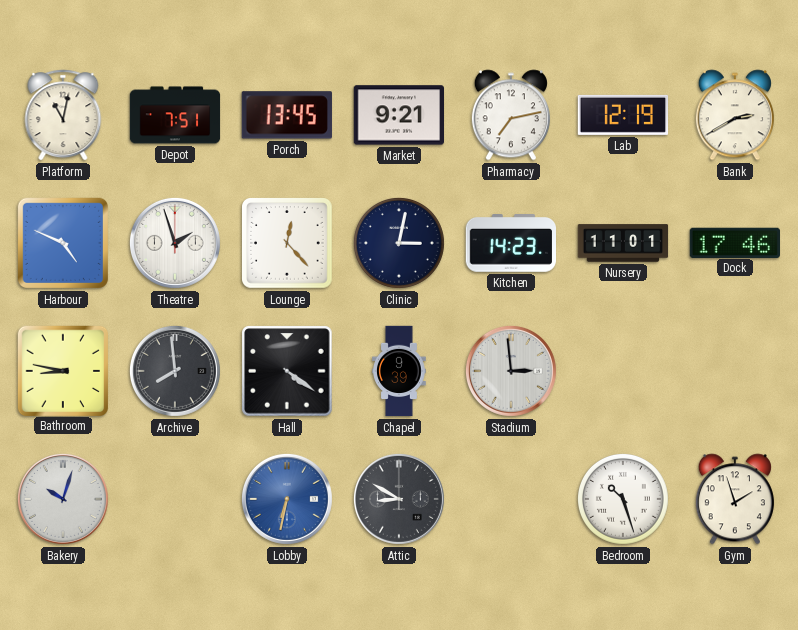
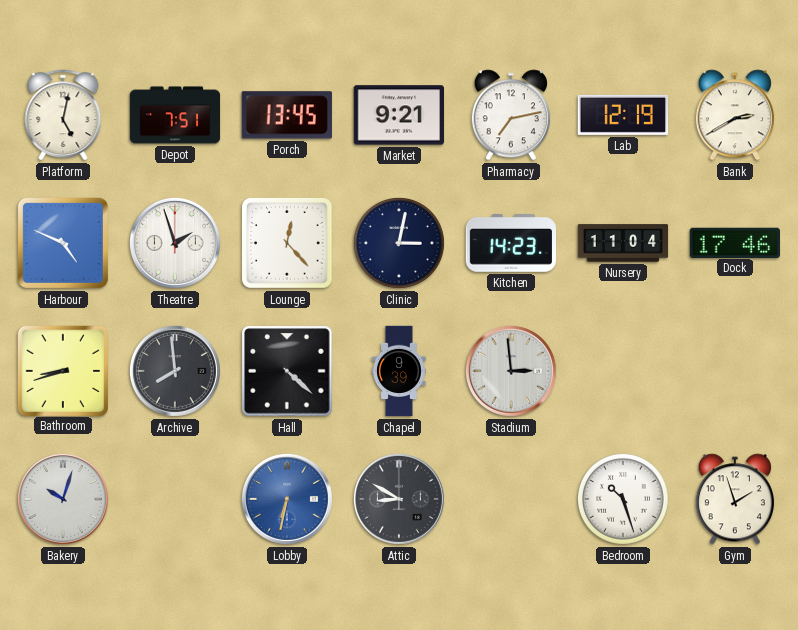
Platform: 11:02 -> 5:02 (63, 115)
Nursery: 11:01 -> 11:04 (623, 243)
Bathroom: 8:47 -> 8:42 (62, 370)
Hall: 4:21 -> 4:22 (287, 371)
